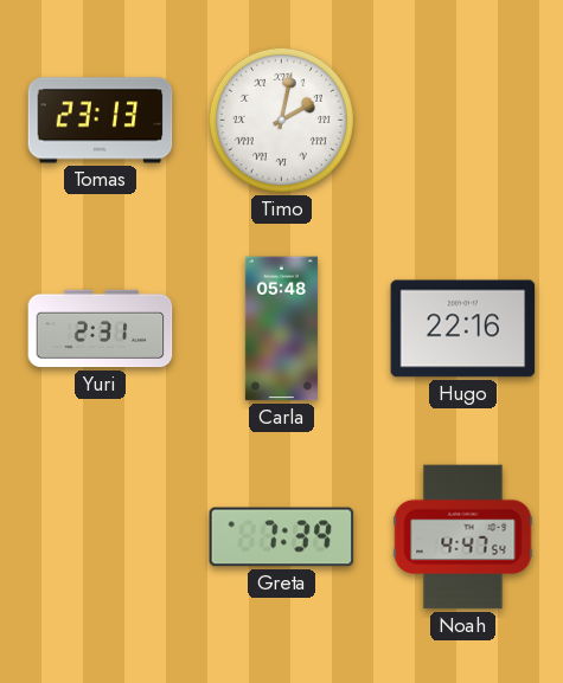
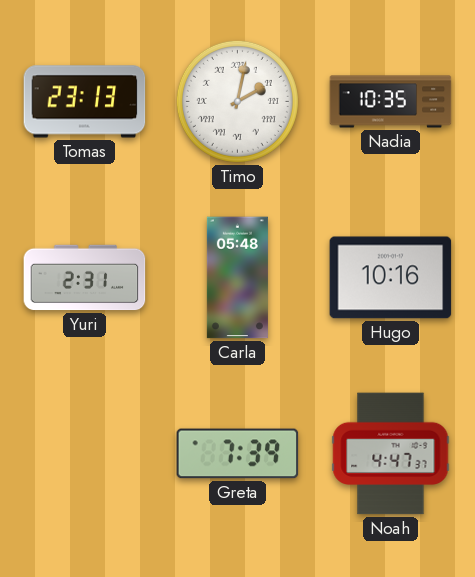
Nadia: none -> 10:35 (391, 102)
Hugo: 22:16 -> 10:16 (391, 278)
Noah: 4:47:54 -> 4:47:37 (391, 454)
